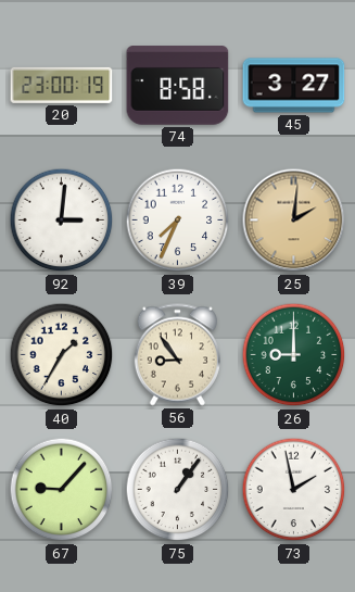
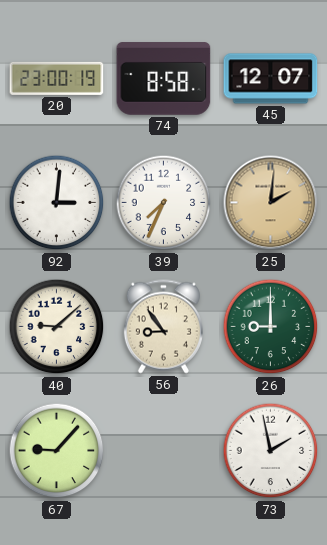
45: 3:27 -> 12:07 (271, 79)
40: 1:35 -> 9:08 (57, 327)
75: 1:06 -> none (178, 490)
